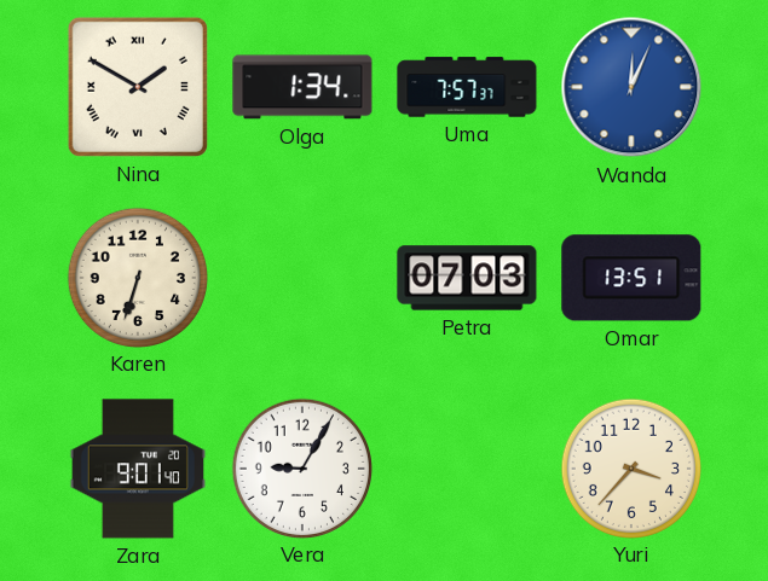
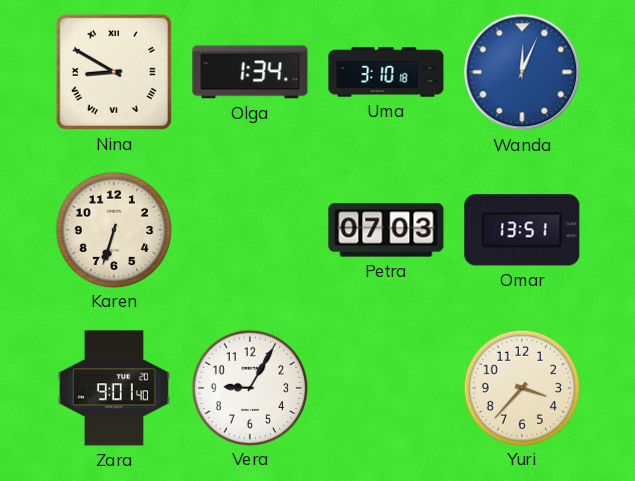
Nina: 1:50 -> 8:50 (114, 72)
Uma: 7:57 -> 3:10 (386, 72)
